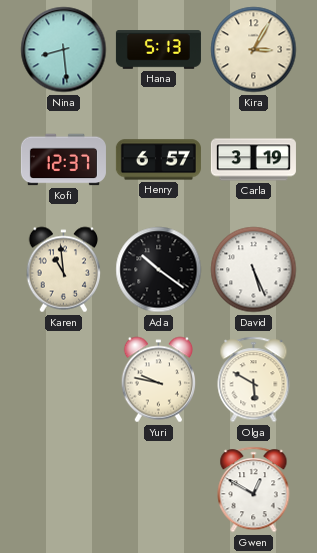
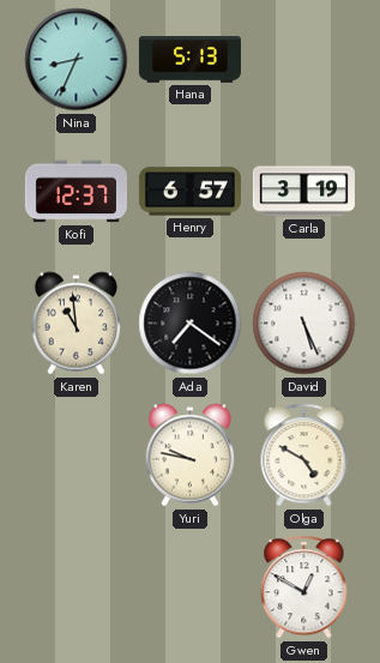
Nina: 8:29 -> 8:34 (77, 60)
Kira: 3:05 -> none (254, 50)
Ada: 10:21 -> 7:21 (191, 324)
Olga: 5:50 -> 4:50 (304, 456)
